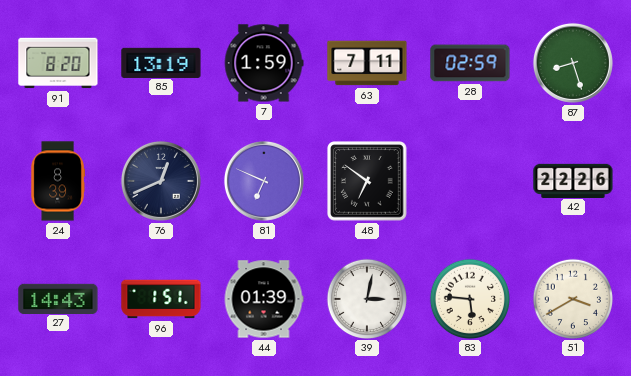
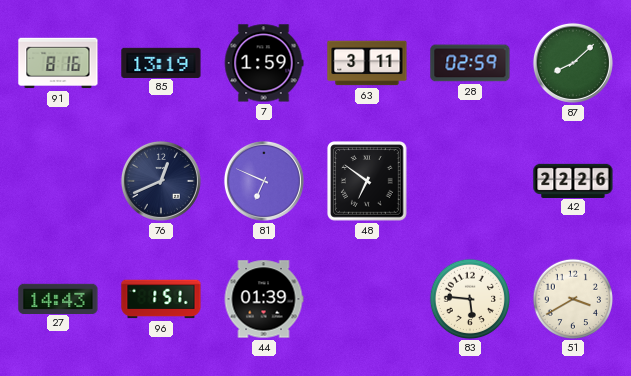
91: 8:20 -> 8:16 (58, 63)
63: 7:11 -> 3:11 (367, 63)
87: 8:27 -> 8:08 (573, 63)
24: 8:39 -> none (58, 181)
39: 3:02 -> none (366, 298)
